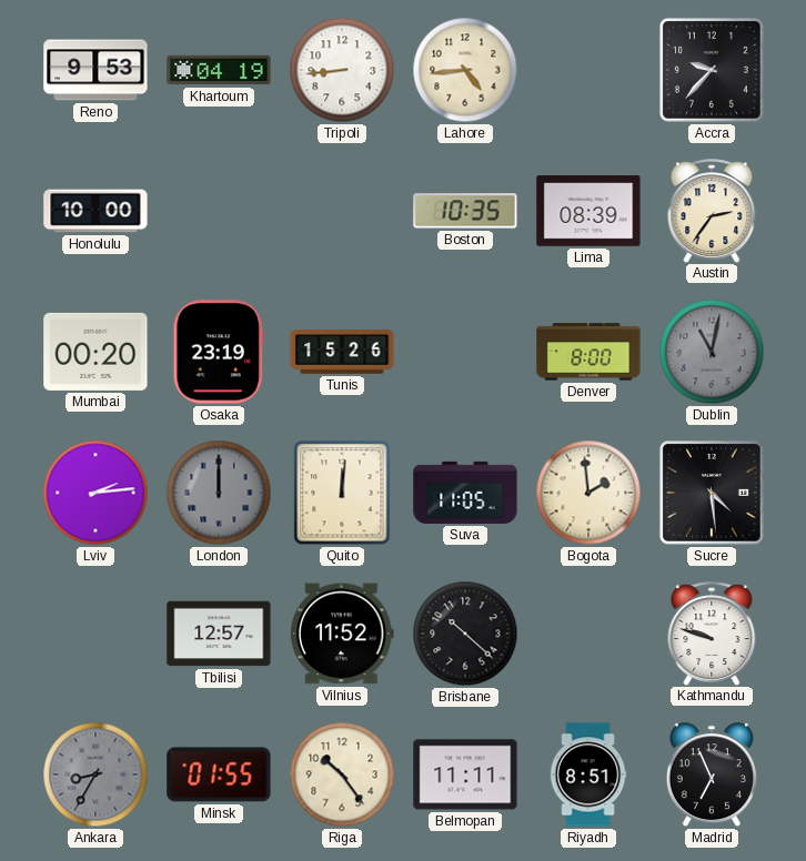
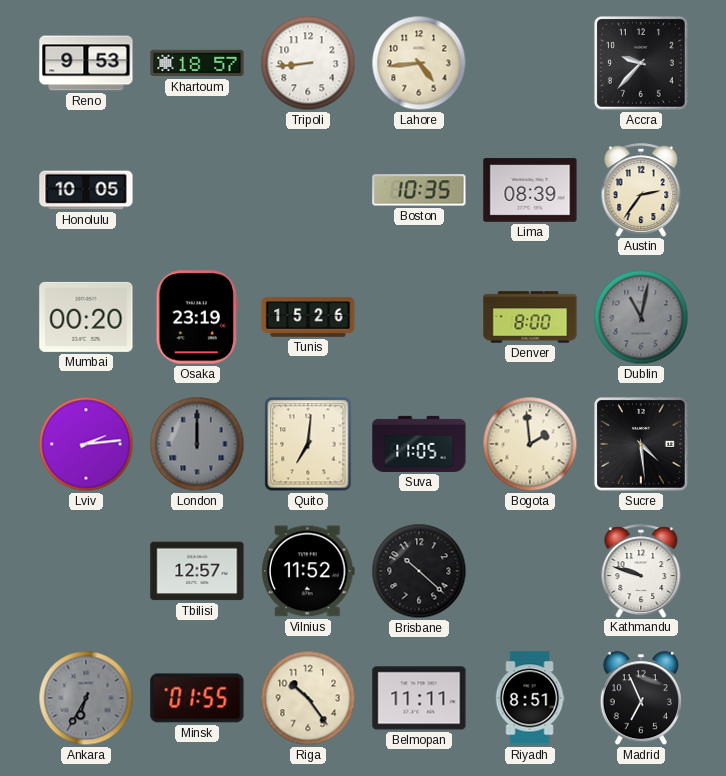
Khartoum: 04:19 -> 18:57 (197, 63)
Honolulu: 10:00 -> 10:05 (86, 190)
Quito: 12:01 -> 7:01 (308, 444)
Ankara: 8:35 -> 6:35 (86, 698)
